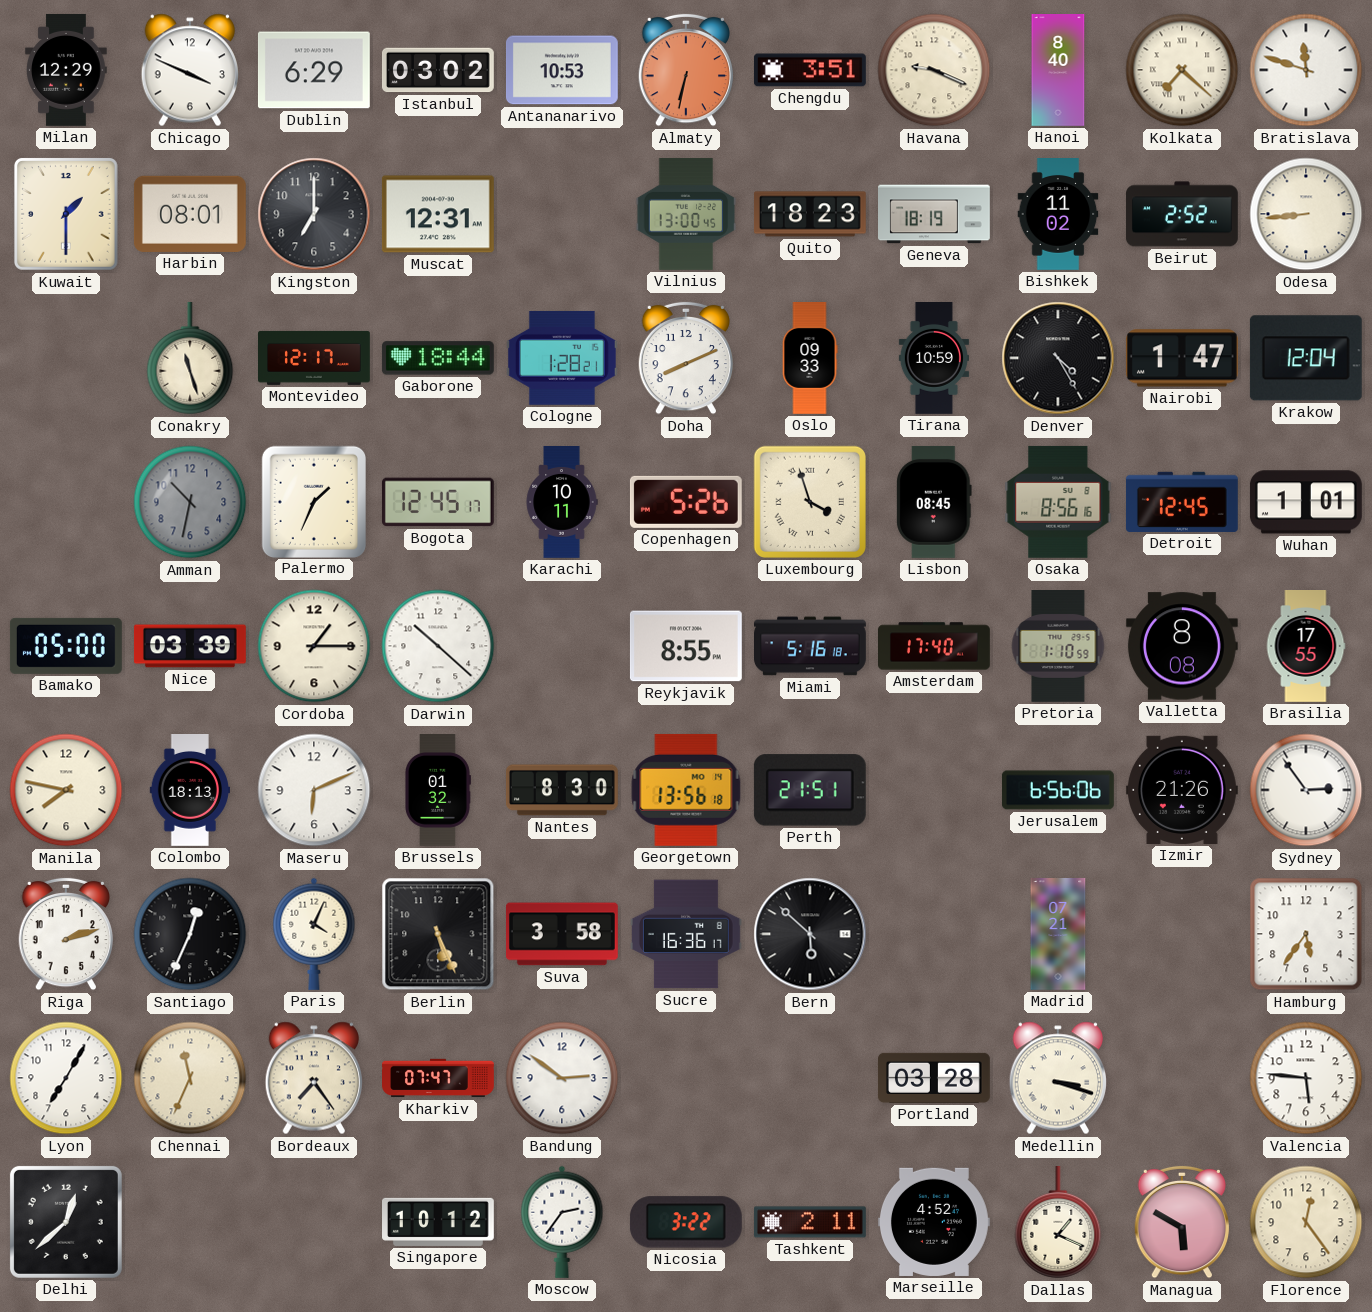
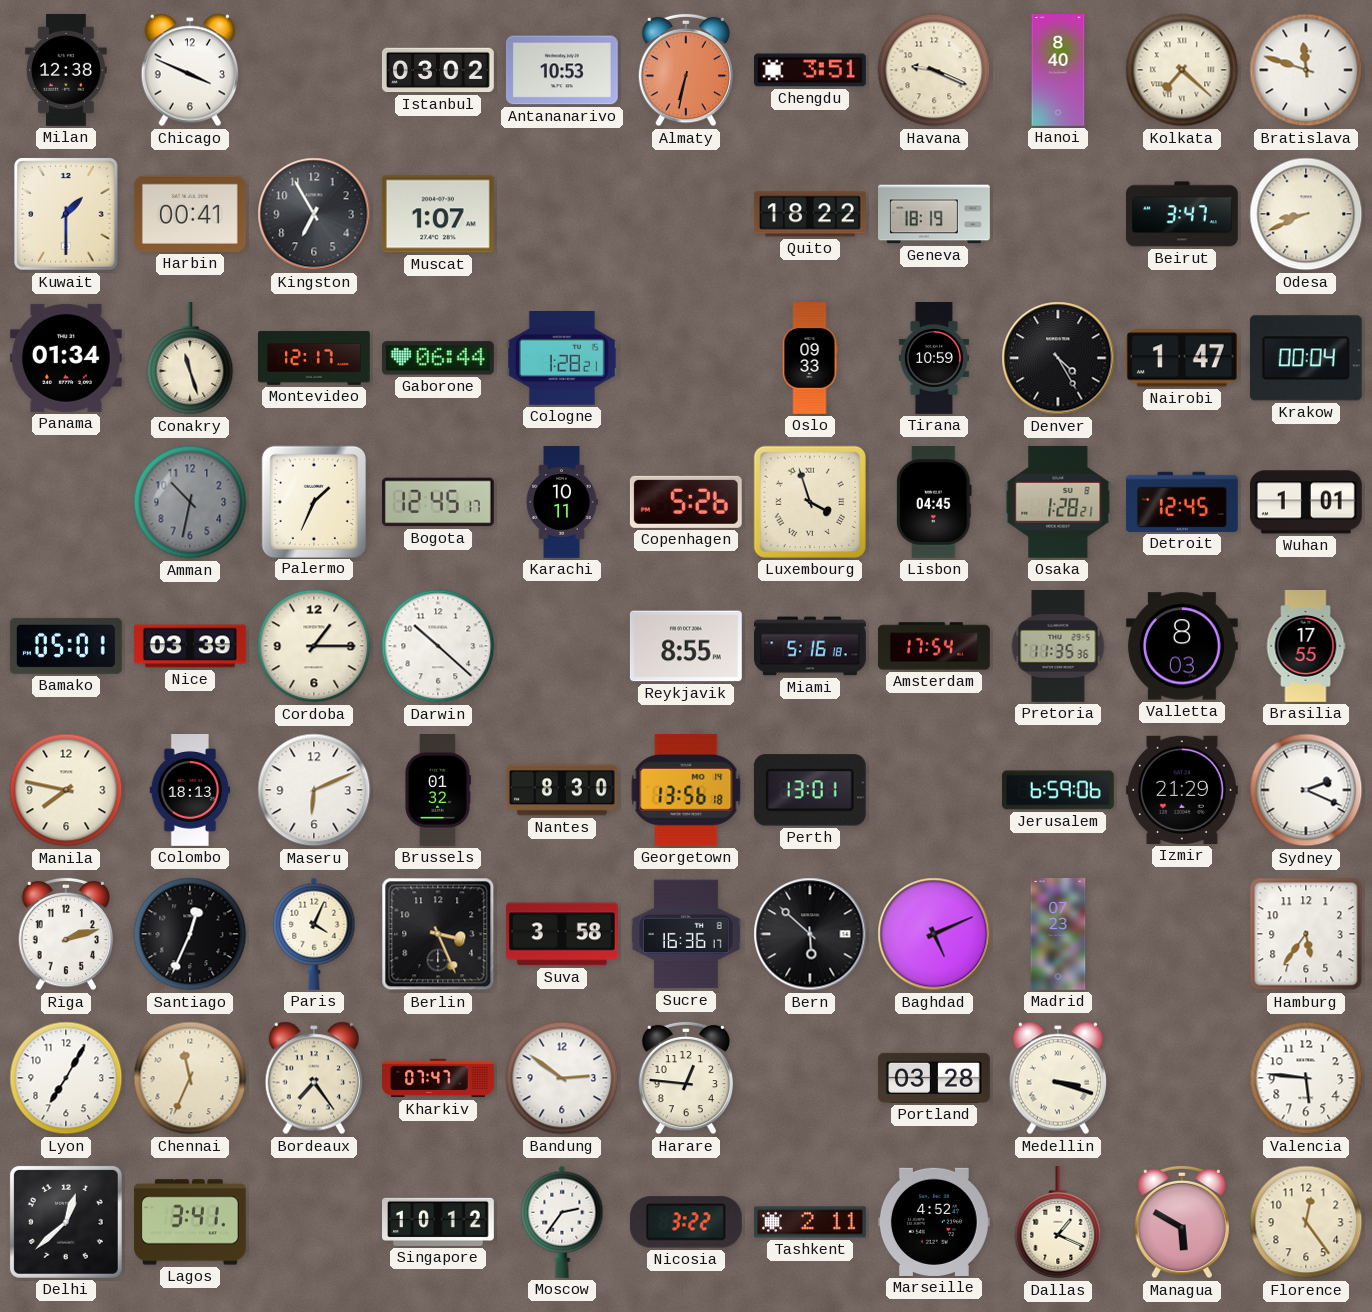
Milan: 12:29 -> 12:38 (67, 70)
Dublin: 6:29 -> none (314, 70)
Harbin: 08:01 -> 00:41 (190, 214)
Kingston: 7:00 -> 6:55 (314, 214)
Muscat: 12:31 -> 1:07 (438, 214)
Vilnius: 13:00 -> none (686, 215)
Quito: 18:23 -> 18:22 (810, 214)
Bishkek: 11:02 -> none (1058, 215)
Beirut: 2:52 -> 3:47 (1182, 214)
Odesa: 8:44 -> 8:41 (1306, 214)
Panama: none -> 01:34 (66, 358)
Gaborone: 18:44 -> 06:44 (438, 358)
Doha: 8:11 -> none (685, 358)
Krakow: 12:04 -> 00:04 (1306, 358)
Lisbon: 08:45 -> 04:45 (934, 502)
Osaka: 8:56 -> 1:28 (1058, 502)
Bamako: 05:00 -> 05:01 (66, 646)
Amsterdam: 17:40 -> 17:54 (935, 646)
Pretoria: 1:10 -> 11:35 (1058, 647)
Valletta: 8:08 -> 8:03 (1182, 646)
Perth: 21:51 -> 13:01 (810, 790)
Jerusalem: 6:56 -> 6:59 (1058, 790)
Izmir: 21:26 -> 21:29 (1182, 790)
Sydney: 2:54 -> 2:19 (1306, 790)
Berlin: 5:26 -> 3:26 (438, 934)
Baghdad: none -> 5:11 (934, 934)
Madrid: 07:21 -> 07:23 (1058, 935)
Harare: none -> 12:46 (685, 1078)
Lagos: none -> 3:41 (190, 1222)
